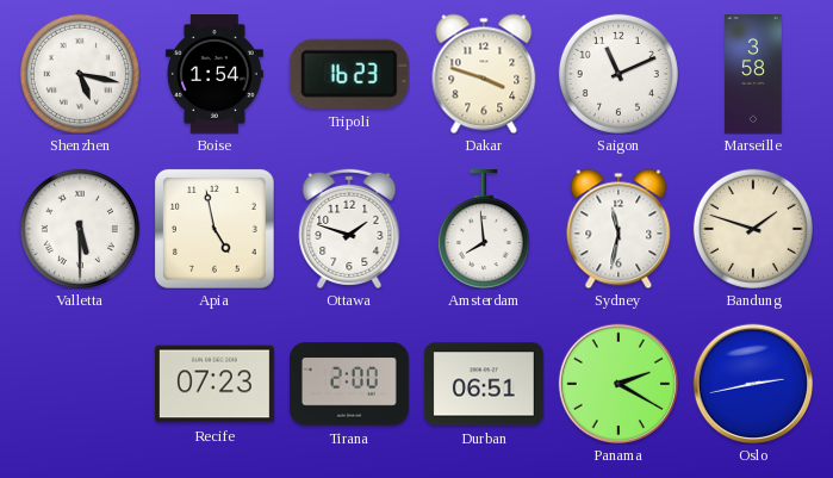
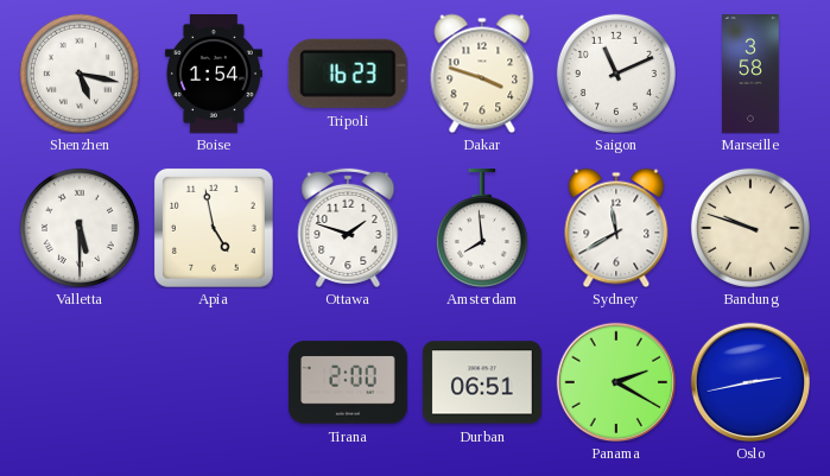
Sydney: 11:32 -> 11:40 (616, 228)
Bandung: 1:48 -> 9:48 (750, 228)
Recife: 07:23 -> none (215, 384)
